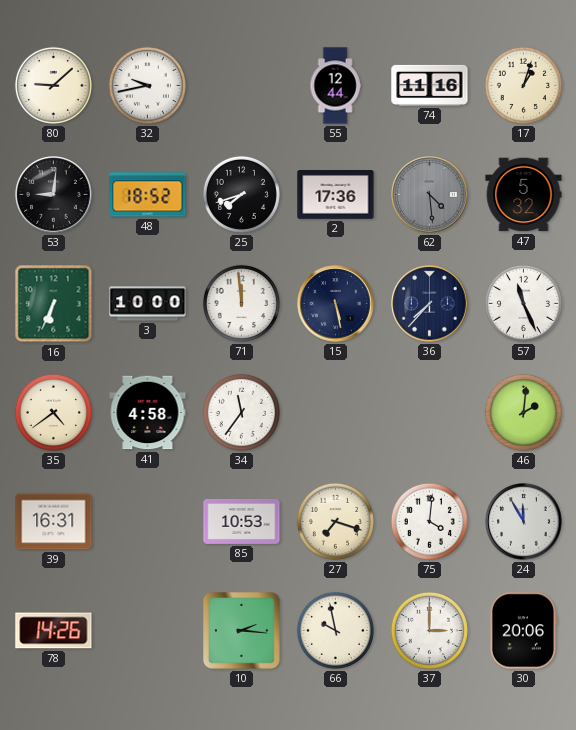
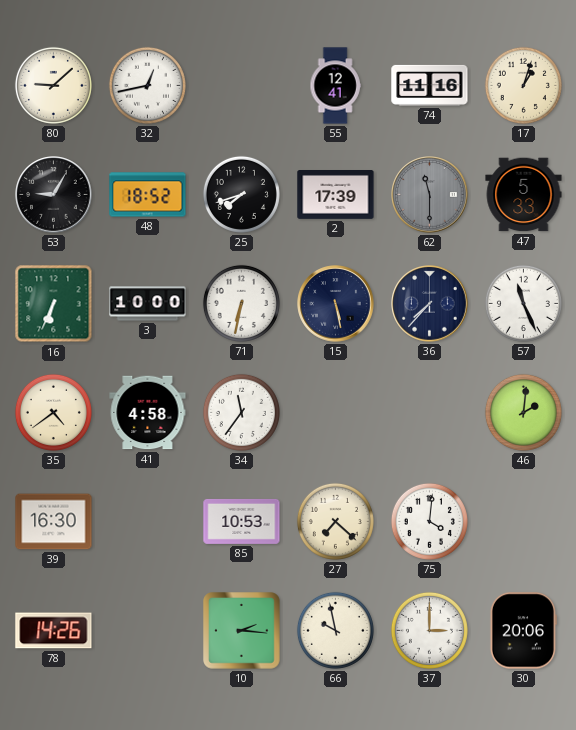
32: 9:43 -> 12:43 (147, 85)
55: 12:44 -> 12:41 (335, 86)
53: 9:01 -> 9:05 (54, 195)
2: 17:36 -> 17:39 (336, 195)
62: 4:29 -> 11:30 (430, 195)
47: 5:32 -> 5:33 (524, 195)
71: 11:59 -> 6:32 (241, 303)
39: 16:31 -> 16:30 (54, 522)
27: 7:18 -> 7:22 (335, 521)
24: 11:55 -> none (524, 522)
